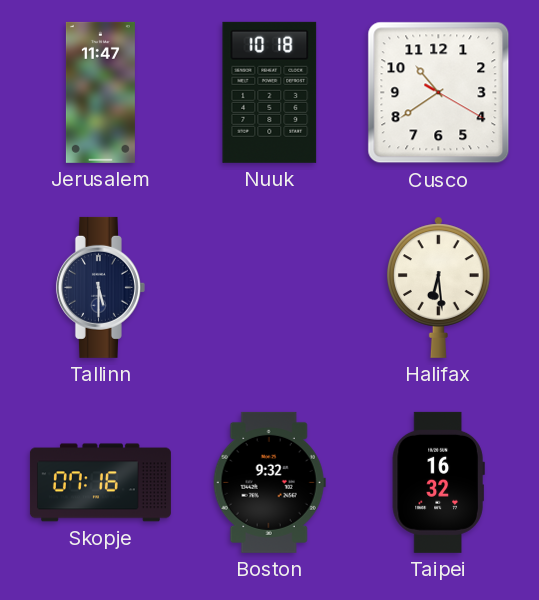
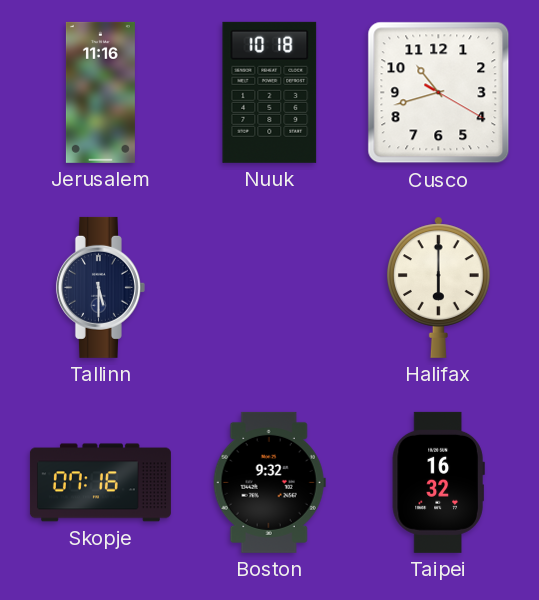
Jerusalem: 11:47 -> 11:16 (100, 92)
Cusco: 10:39 -> 10:42 (439, 93)
Halifax: 6:29 -> 6:00 (439, 287)
